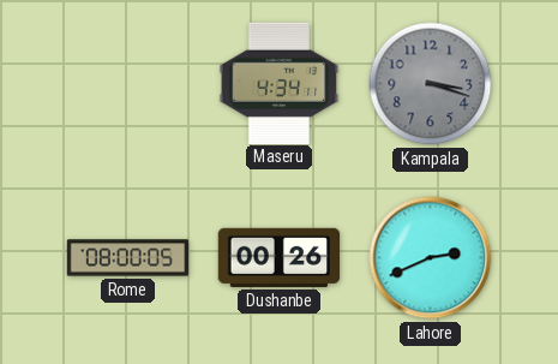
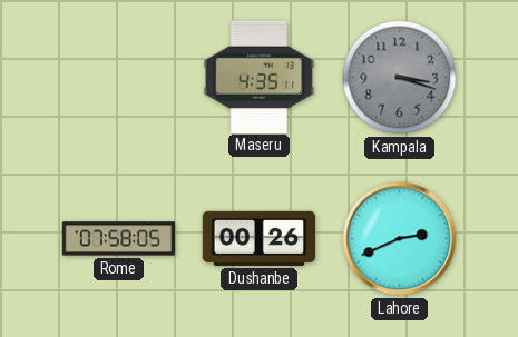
Maseru: 4:34 -> 4:35 (260, 77)
Rome: 08:00 -> 07:58 (119, 239)
